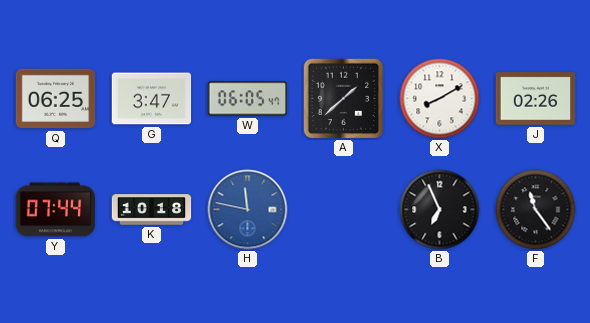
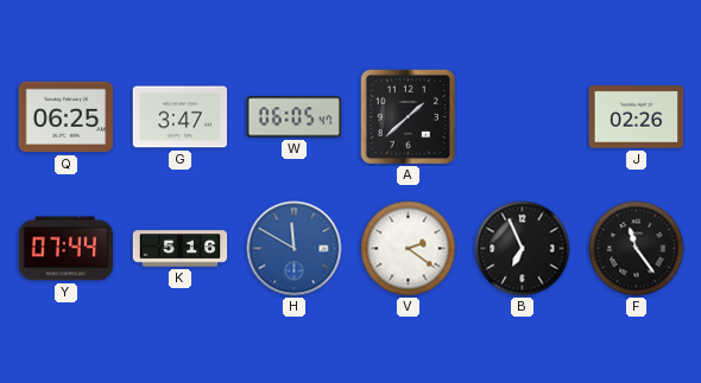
X: 8:10 -> none (440, 99)
K: 10:18 -> 5:16 (181, 249)
H: 11:47 -> 11:50 (295, 249)
V: none -> 2:21 (409, 249)
